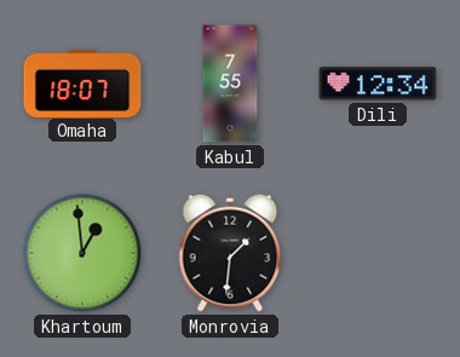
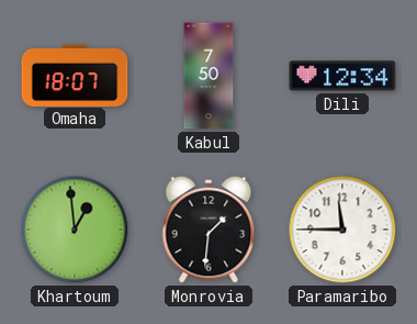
Kabul: 7:55 -> 7:50 (208, 76)
Paramaribo: none -> 11:45 (342, 230)
